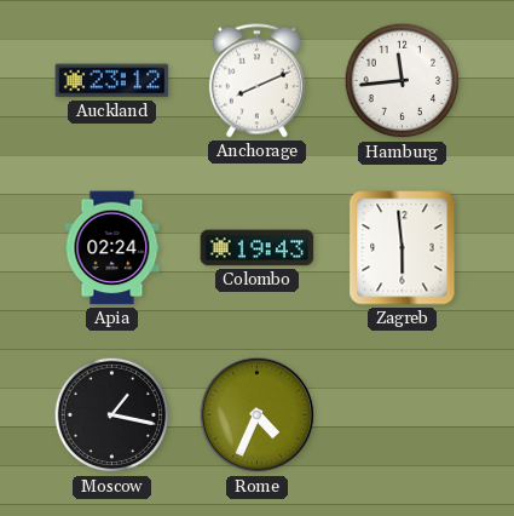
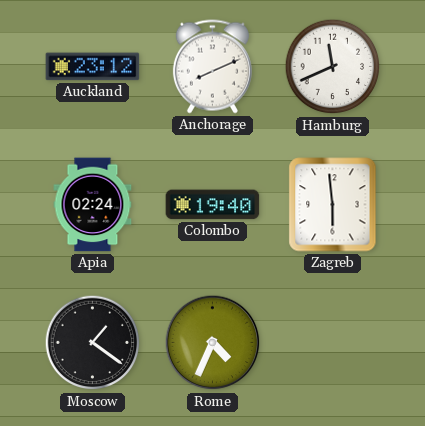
Hamburg: 11:44 -> 11:41 (333, 67)
Colombo: 19:43 -> 19:40 (213, 205)
Moscow: 1:17 -> 1:21 (93, 343)
